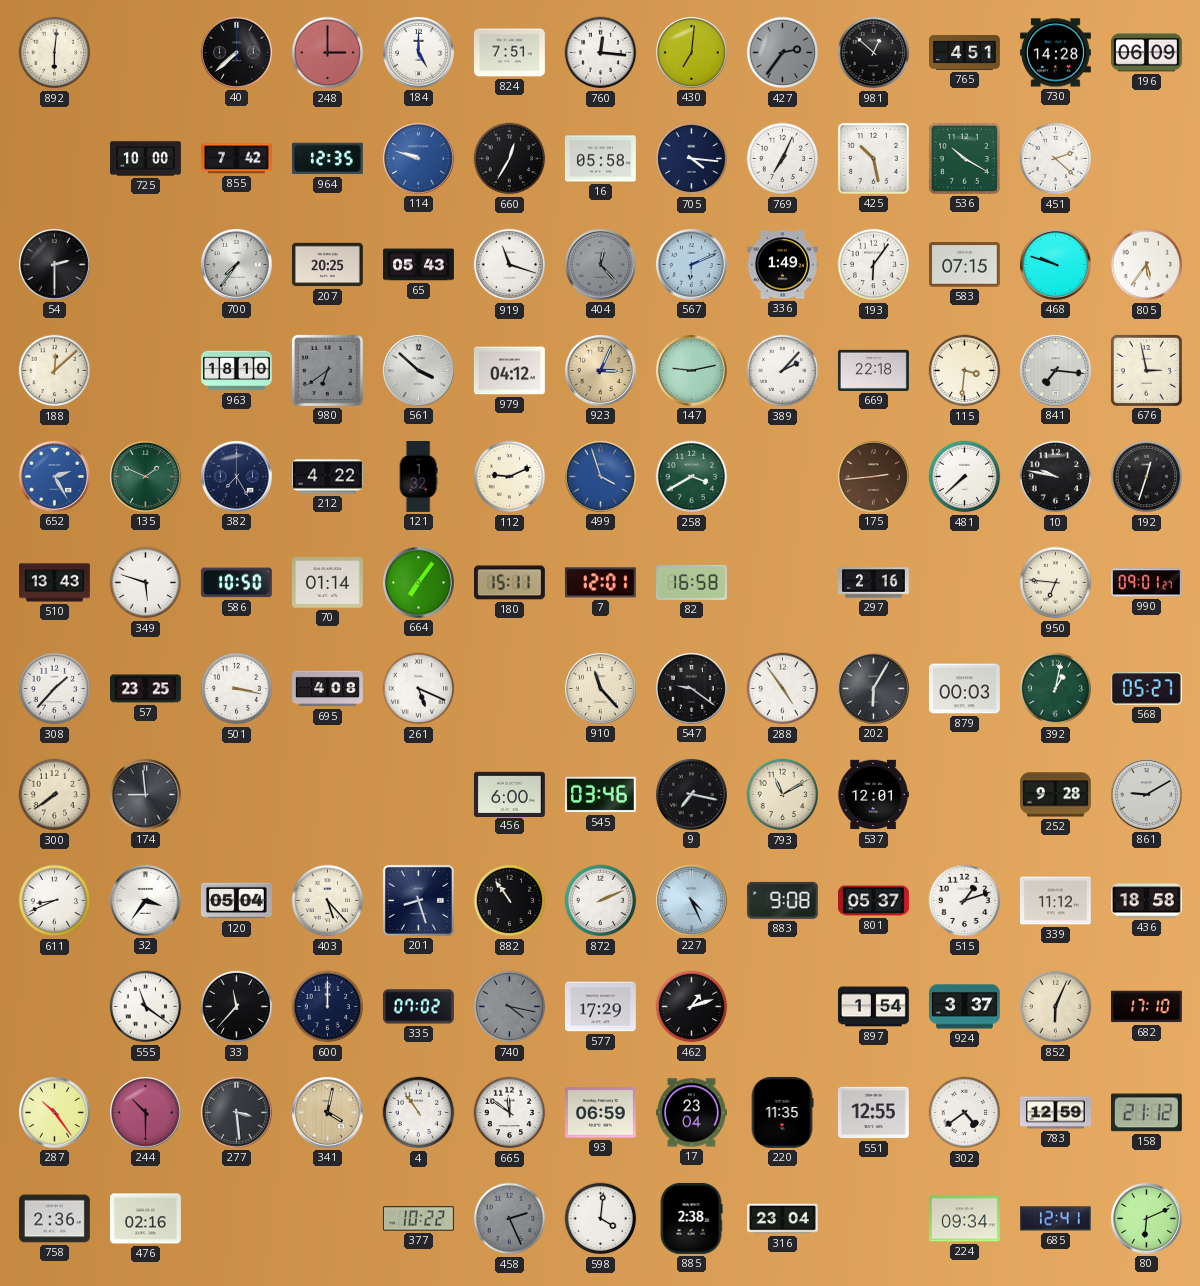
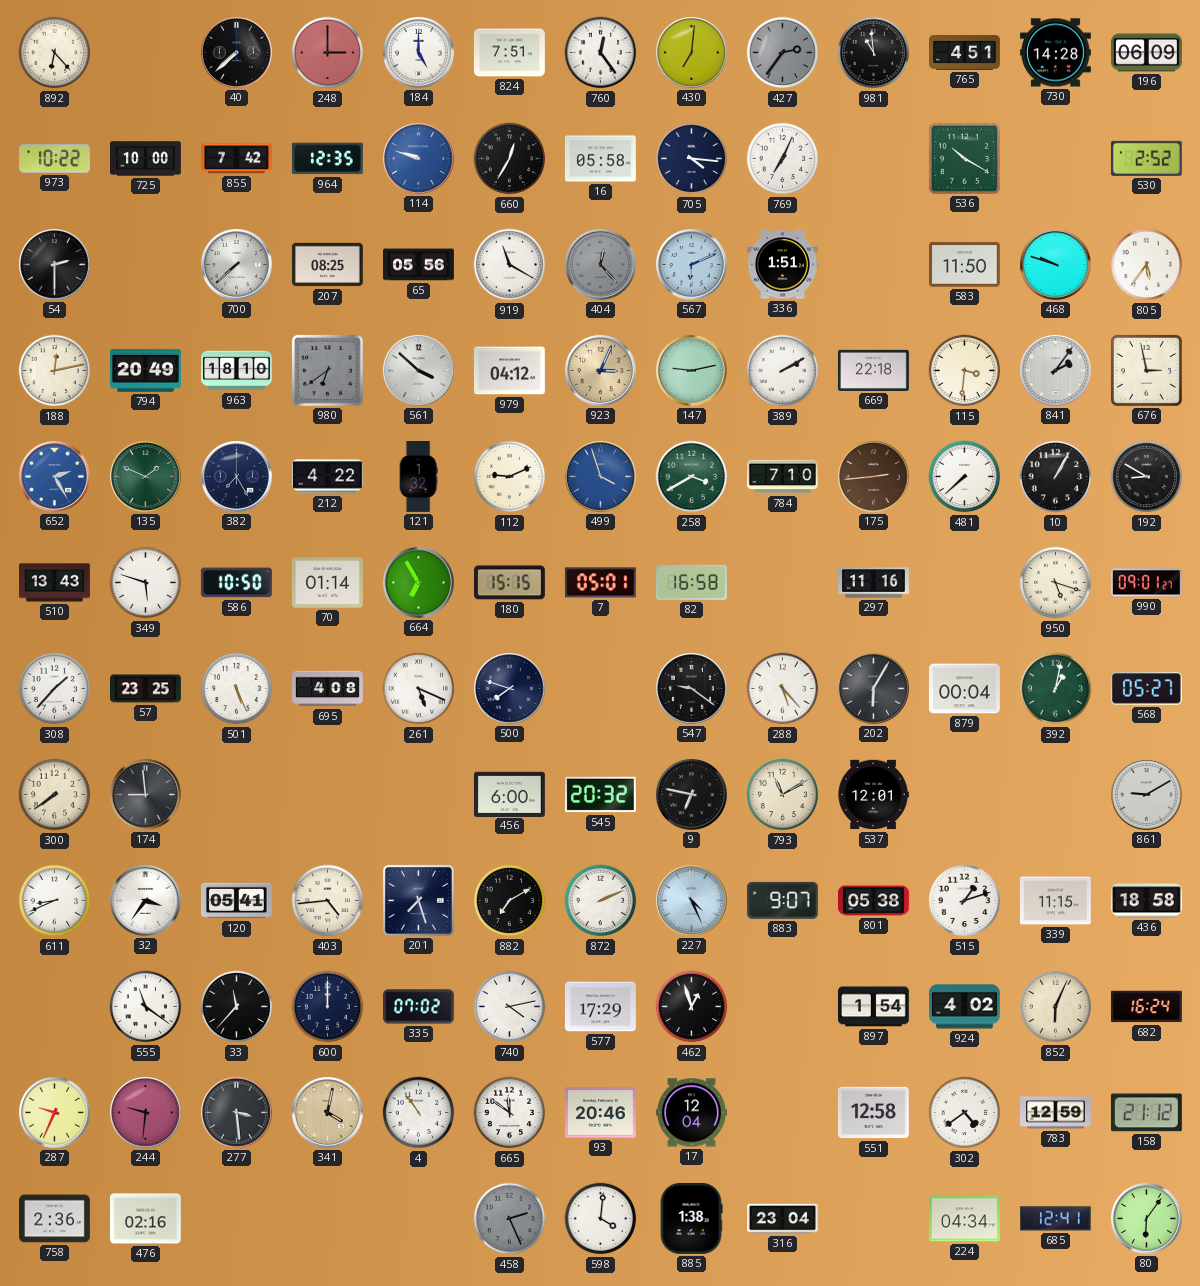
892: 6:01 -> 6:23 (55, 53)
760: 12:16 -> 12:24 (601, 53)
981: 12:52 -> 10:59 (874, 53)
973: none -> 10:22 (54, 159)
425: 10:28 -> none (873, 158)
451: 2:22 -> none (1056, 159)
530: none -> 2:52 (1146, 158)
700: 7:36 -> 7:38 (236, 264)
207: 20:25 -> 08:25 (327, 265)
65: 05:43 -> 05:56 (419, 265)
919: 11:18 -> 11:20 (510, 265)
336: 1:49 -> 1:51 (783, 265)
193: 6:06 -> none (874, 265)
583: 07:15 -> 11:50 (964, 265)
188: 12:08 -> 12:13 (55, 371)
794: none -> 20:49 (145, 370)
389: 2:07 -> 2:10 (783, 371)
841: 7:16 -> 2:06 (1055, 370)
784: none -> 7:10 (783, 477)
10: 9:47 -> 1:05 (1056, 477)
192: 12:33 -> 8:50 (1147, 477)
664: 7:06 -> 6:55 (418, 582)
180: 15:11 -> 15:15 (509, 583)
7: 12:01 -> 05:01 (600, 583)
297: 2:16 -> 11:16 (874, 583)
950: 6:46 -> 5:18 (1056, 583)
501: 3:17 -> 5:26 (237, 689)
500: none -> 7:48 (509, 688)
910: 11:23 -> none (600, 688)
288: 4:54 -> 5:23 (783, 689)
879: 00:03 -> 00:04 (964, 689)
545: 03:46 -> 20:32 (600, 795)
9: 7:17 -> 6:47 (691, 794)
252: 9:28 -> none (1055, 795)
120: 05:04 -> 05:41 (236, 901)
403: 5:23 -> 4:44 (328, 901)
201: 8:27 -> 7:27 (418, 900)
882: 10:54 -> 7:10 (510, 901)
883: 9:08 -> 9:07 (782, 900)
801: 05:37 -> 05:38 (874, 901)
339: 11:12 -> 11:15 (1056, 901)
740: 4:17 -> 4:13 (510, 1007)
740 dial: grey -> white (510, 1007)
462: 1:12 -> 12:57 (692, 1007)
924: 3:37 -> 4:02 (964, 1007)
682: 17:10 -> 16:24 (1146, 1007)
287: 10:24 -> 9:34 (54, 1112)
244: 10:30 -> 9:31 (145, 1112)
93: 06:59 -> 20:46 (600, 1113)
17: 23:04 -> 12:04 (692, 1113)
220: 11:35 -> none (782, 1112)
551: 12:55 -> 12:58 (873, 1113)
377: 10:22 -> none (418, 1219)
885: 2:38 -> 1:38 (691, 1218)
224: 09:34 -> 04:34 (964, 1219)
80: 6:11 -> 6:06 (1146, 1218)
